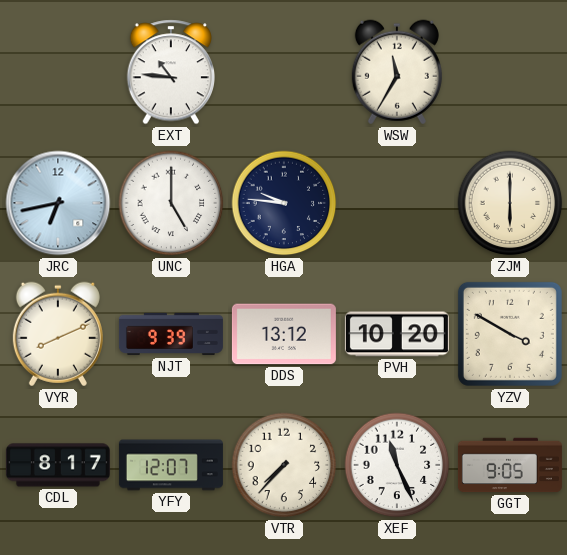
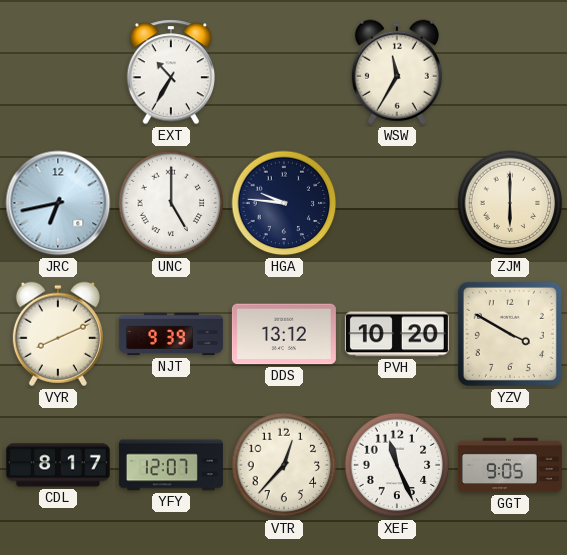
EXT: 10:46 -> 10:35 (170, 72)
VTR: 7:37 -> 12:37 (284, 465)
